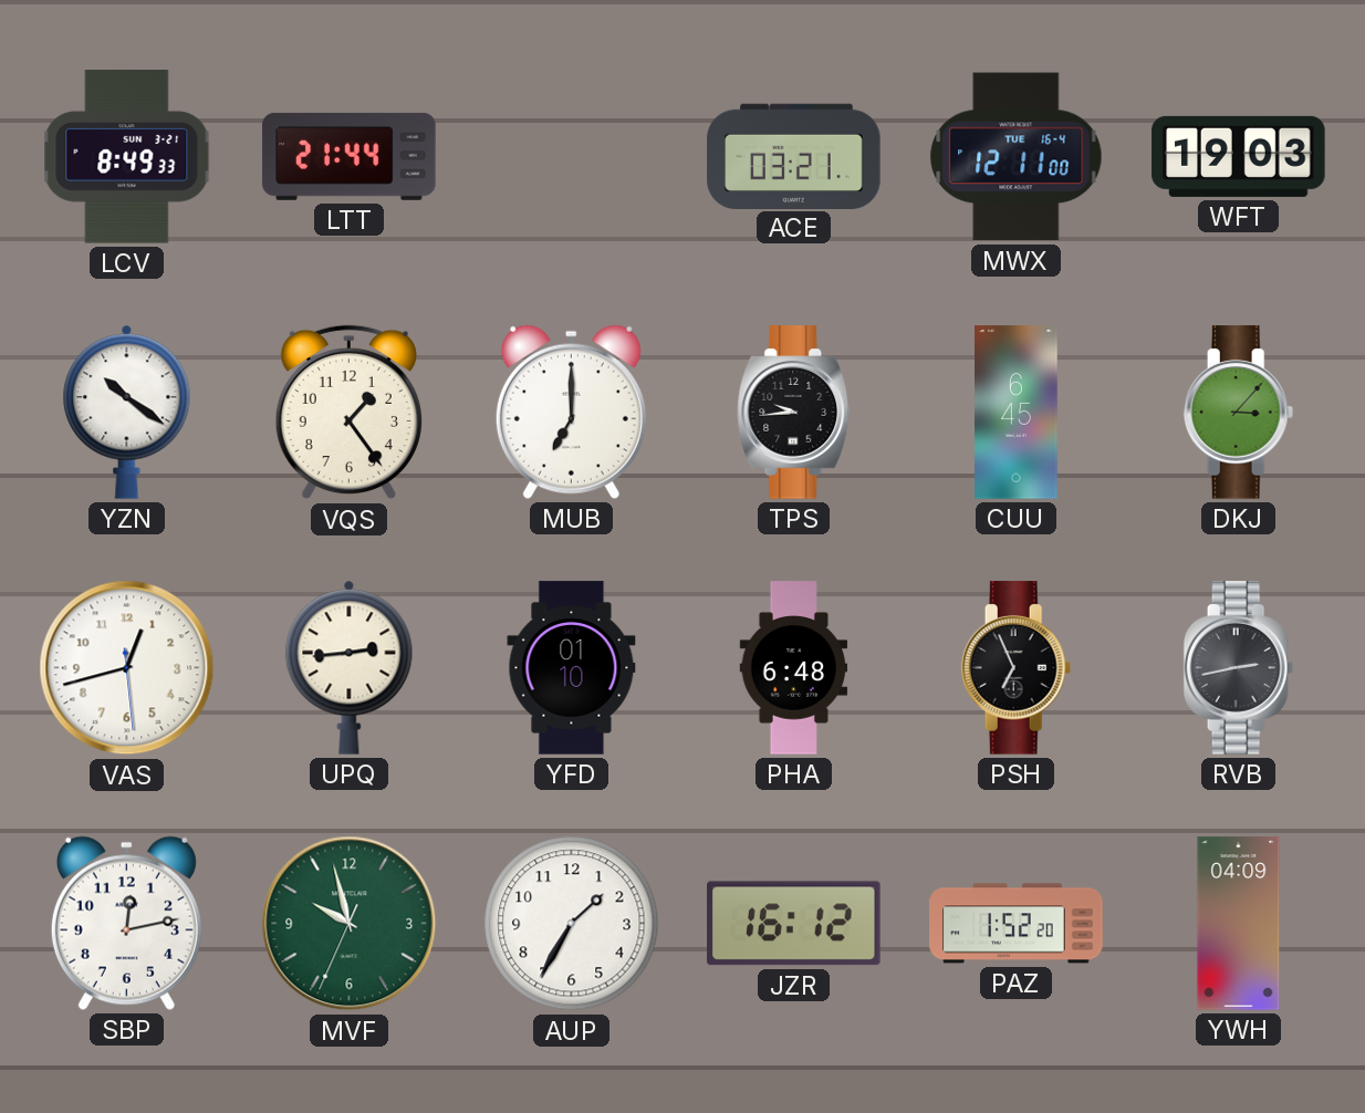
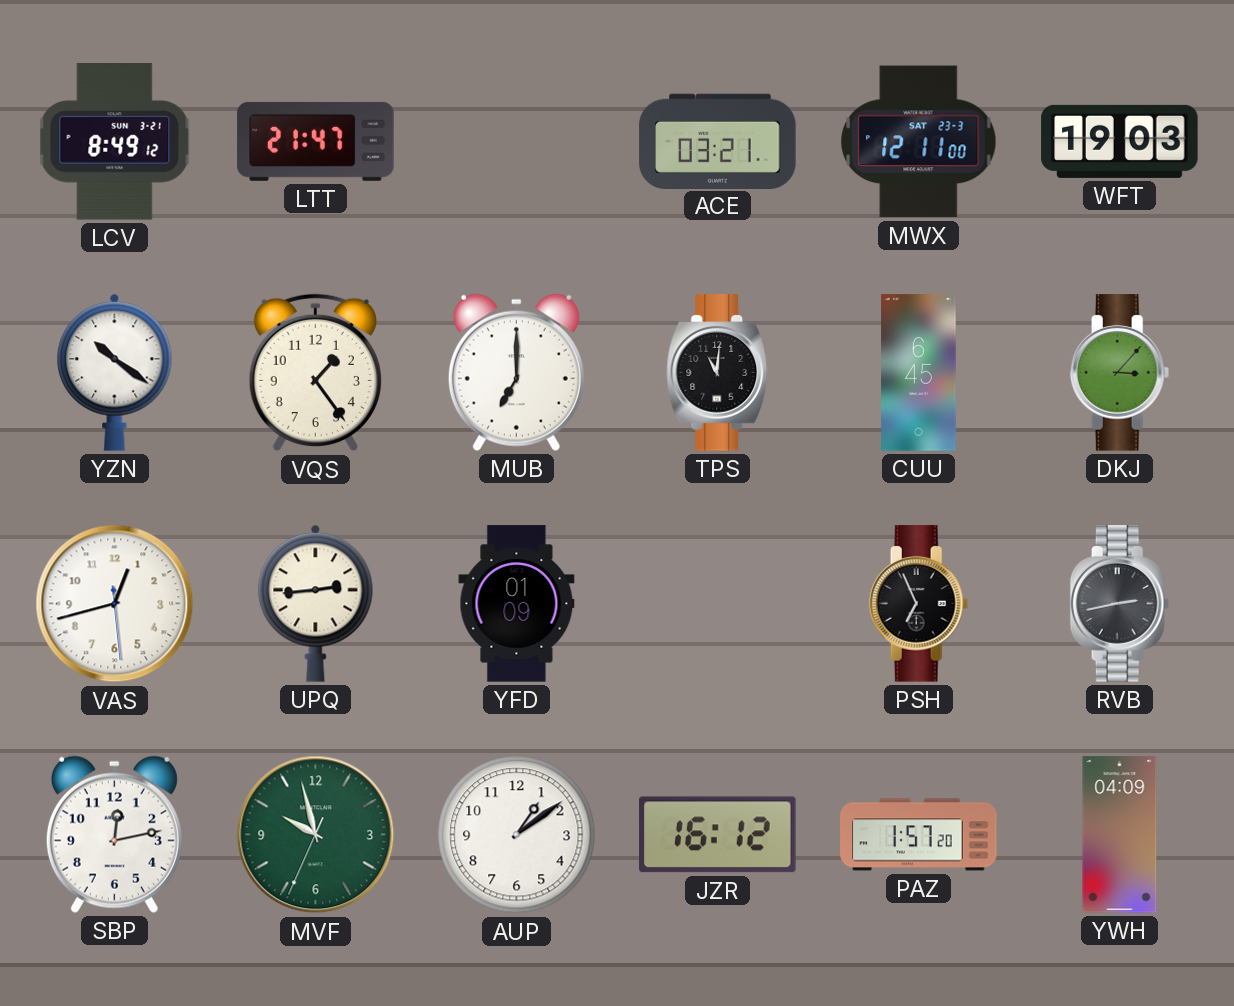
LCV: 8:49:33 -> 8:49:12 (115, 142)
LTT: 21:44 -> 21:47 (316, 141)
MWX date: TUE 16-4 -> SAT 23-3 (919, 142)
TPS: 9:44 -> 11:01 (718, 373)
YFD: 01:10 -> 01:09 (517, 604)
PHA: 6:48 -> none (794, 668)
AUP: 1:35 -> 1:09 (517, 835)
PAZ: 1:52 -> 1:57 (919, 835)
